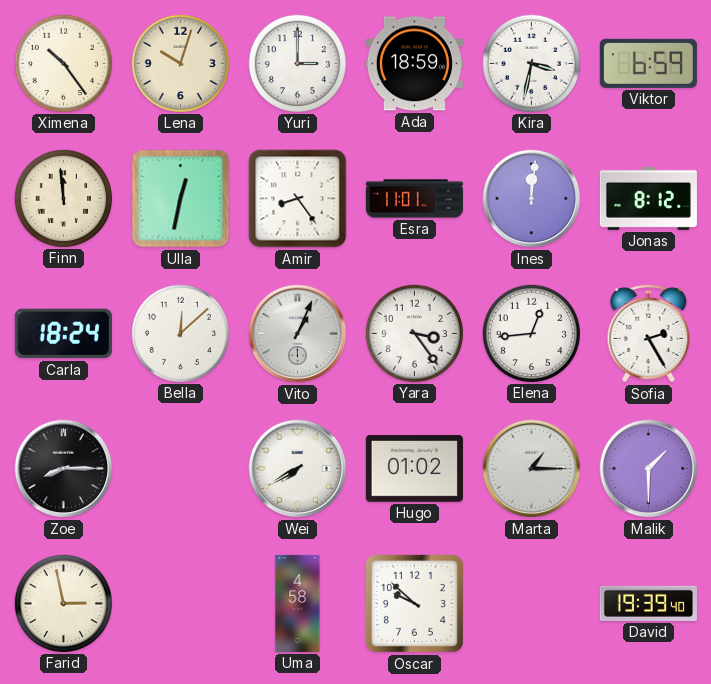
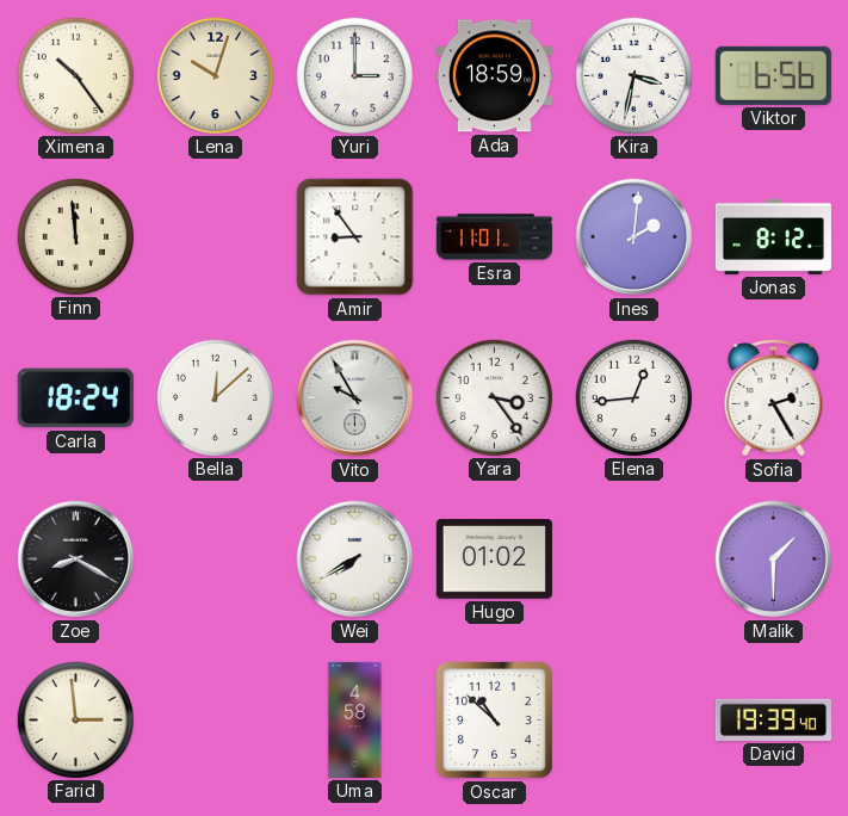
Viktor: 6:59 -> 6:56 (773, 75)
Ulla: 12:32 -> none (181, 199)
Amir: 8:24 -> 8:54 (355, 237)
Ines: 12:01 -> 2:01 (635, 237)
Vito: 1:04 -> 9:55 (355, 398)
Zoe: 8:15 -> 8:20 (76, 560)
Marta: 1:15 -> none (532, 469)
Farid: 2:58 -> 2:59 (75, 719)
Oscar: 9:52 -> 10:52 (494, 719)
